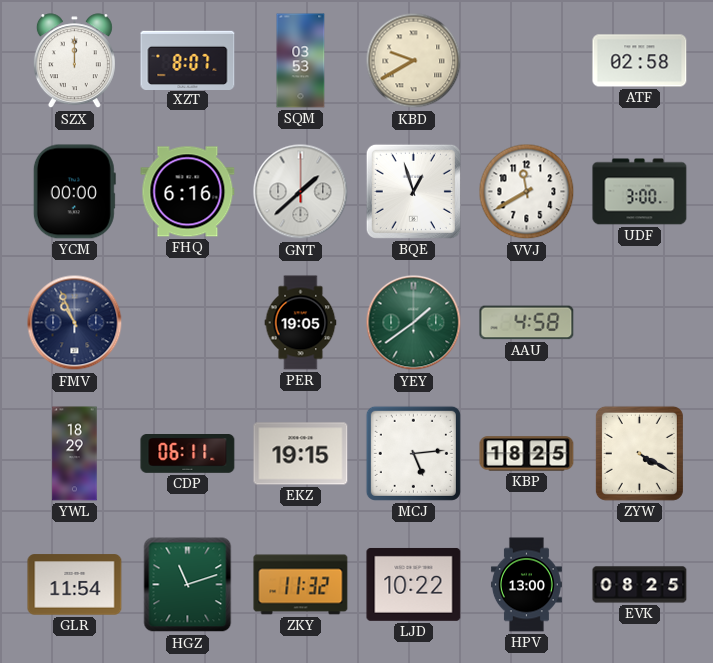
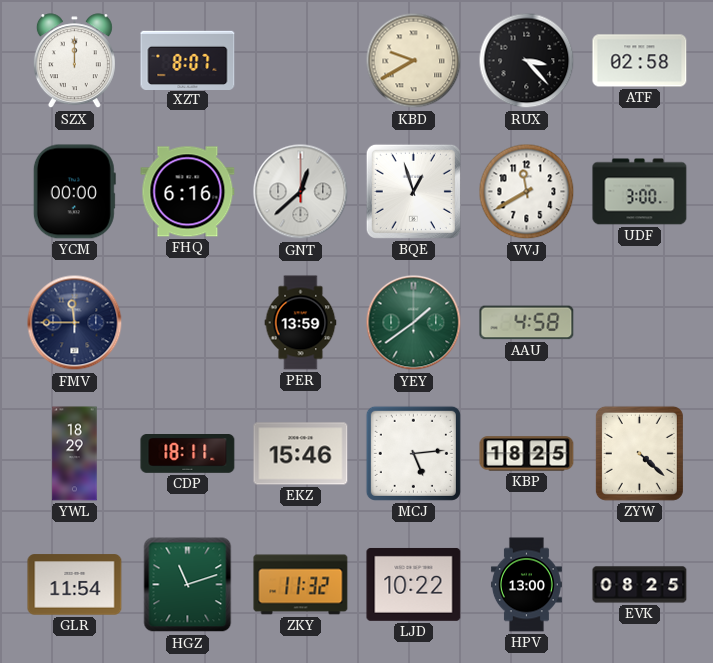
SQM: 03:53 -> none (301, 61)
RUX: none -> 3:23 (527, 61)
GNT: 1:38 -> 12:38 (301, 192)
FMV: 10:56 -> 11:45 (75, 323)
PER: 19:05 -> 13:59 (301, 323)
CDP: 06:11 -> 18:11 (188, 454)
EKZ: 19:15 -> 15:46 (301, 454)
ZYW: 4:20 -> 4:22 (639, 453)
